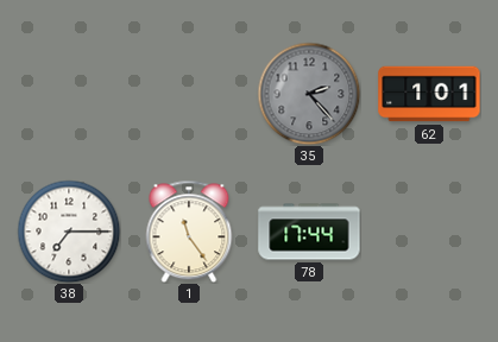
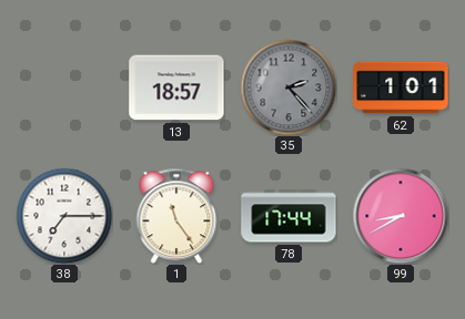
13: none -> 18:57 (176, 88)
99: none -> 8:40 (401, 216)
